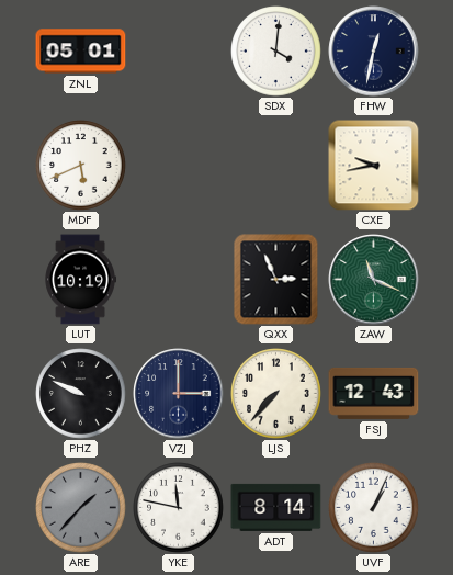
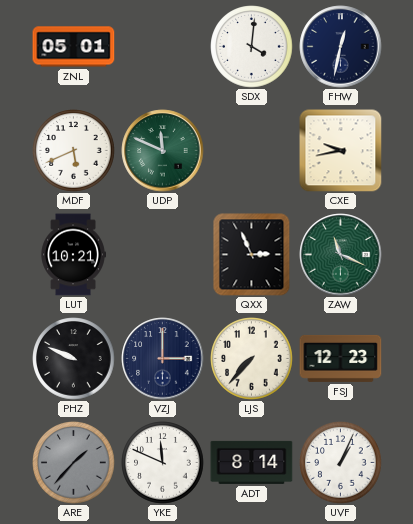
UDP: none -> 11:49 (163, 151)
LUT: 10:19 -> 10:21 (73, 255)
FSJ: 12:43 -> 12:23 (341, 358)
YKE: 11:47 -> 11:49 (163, 463)
